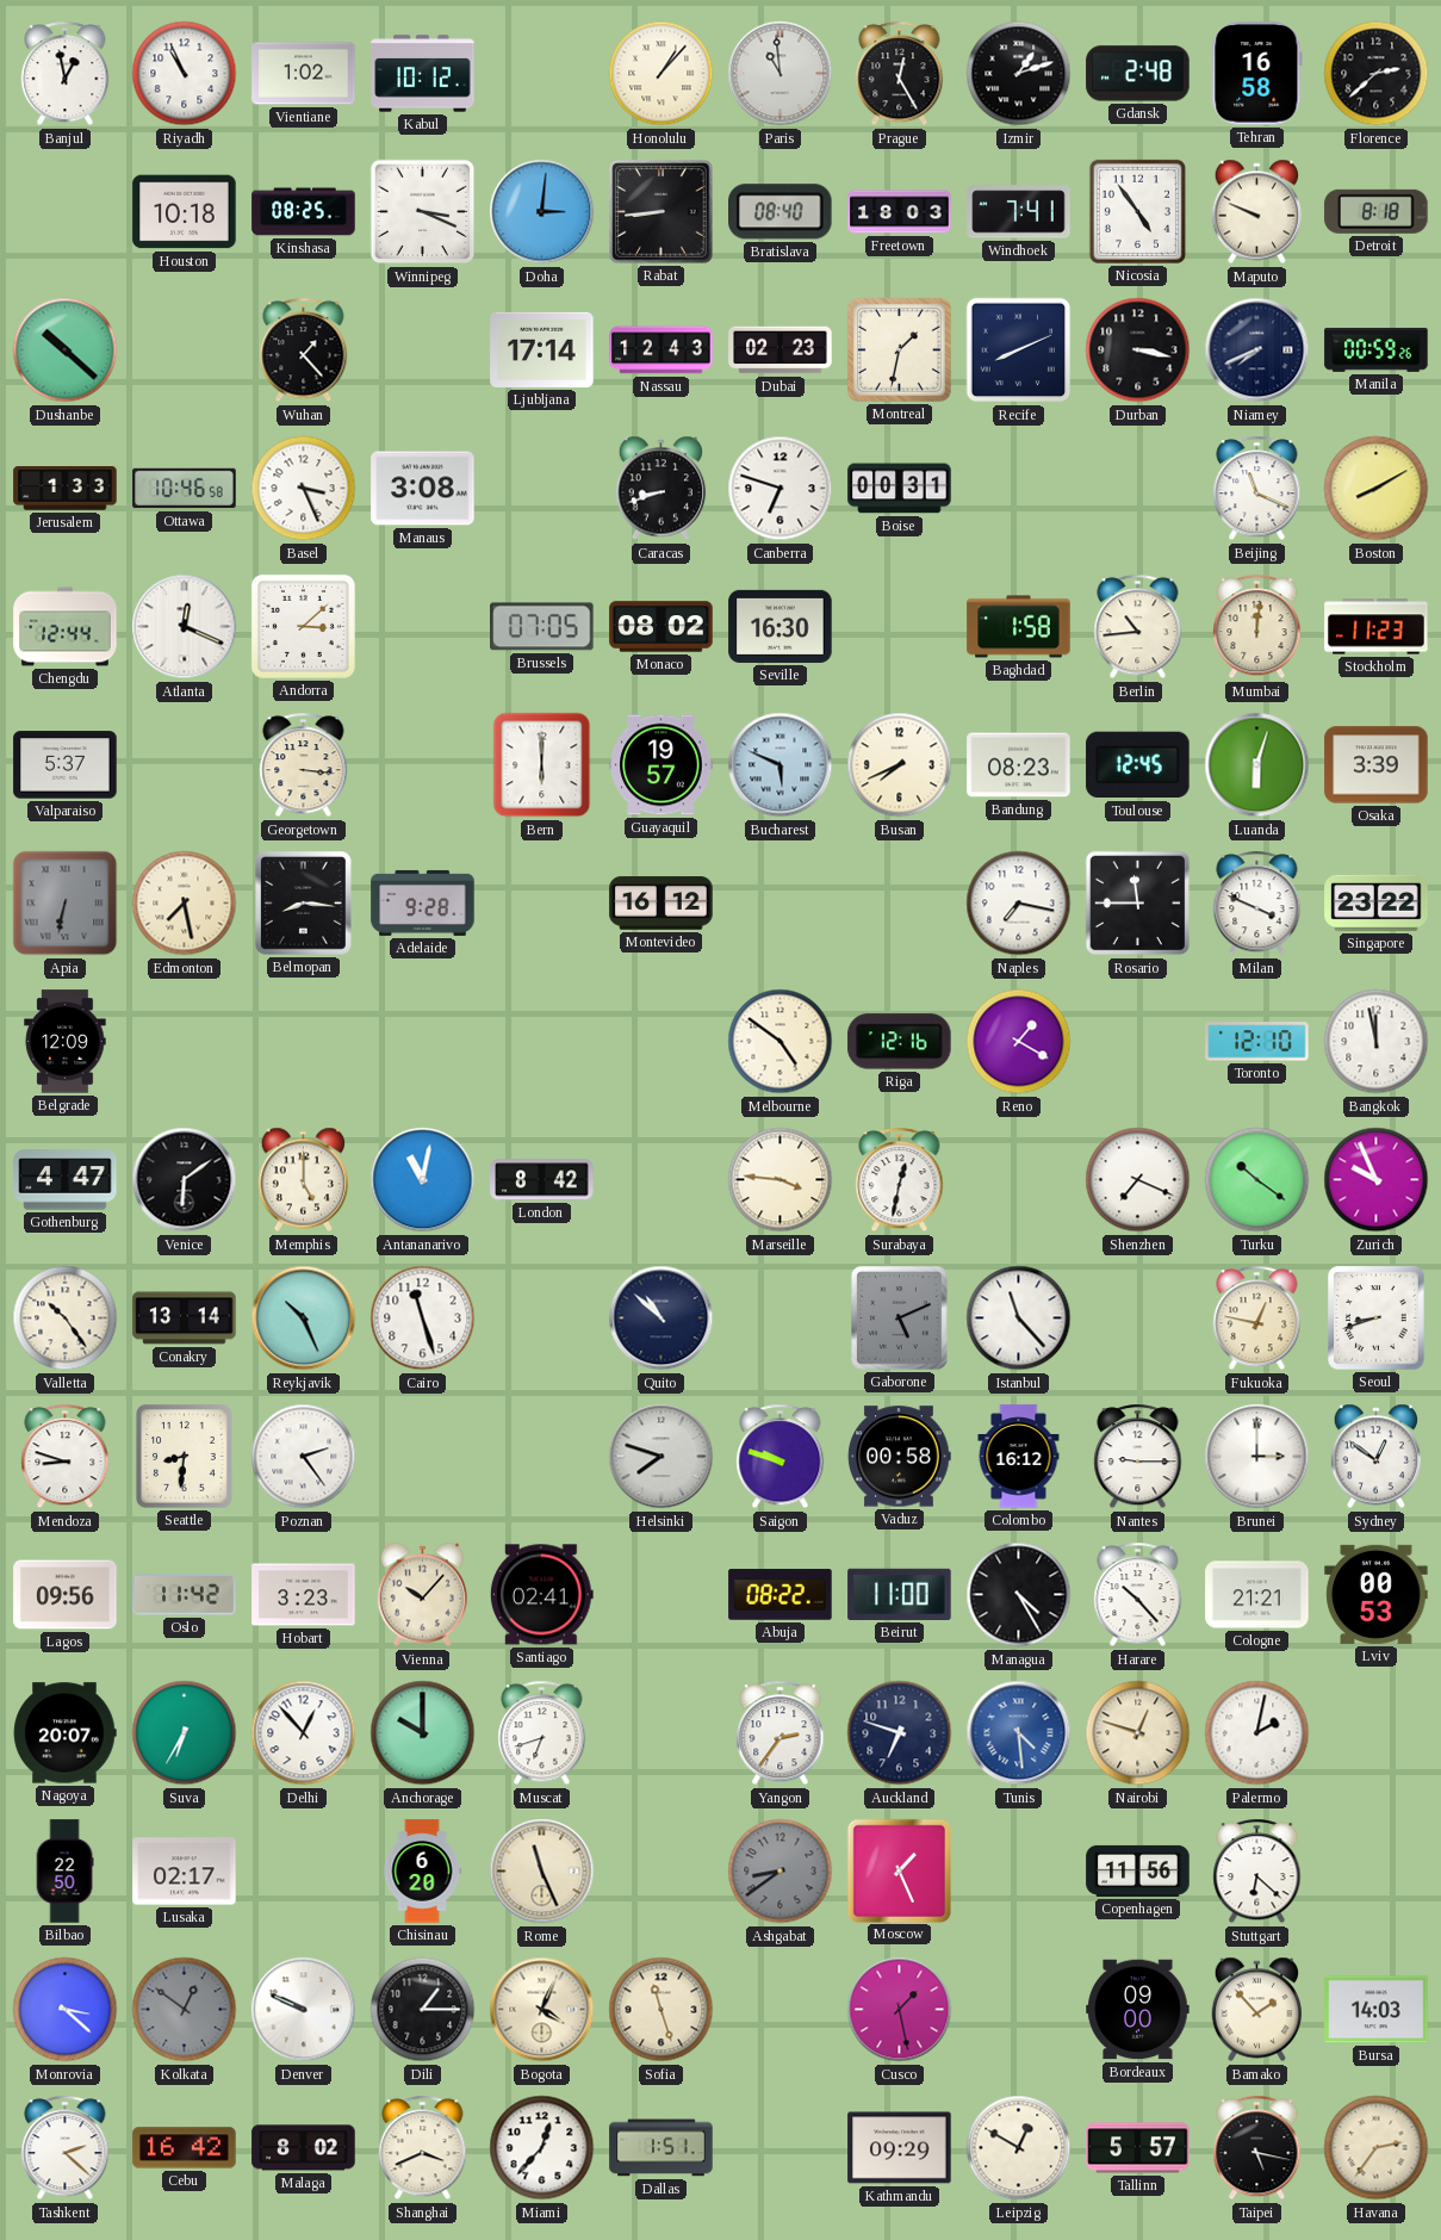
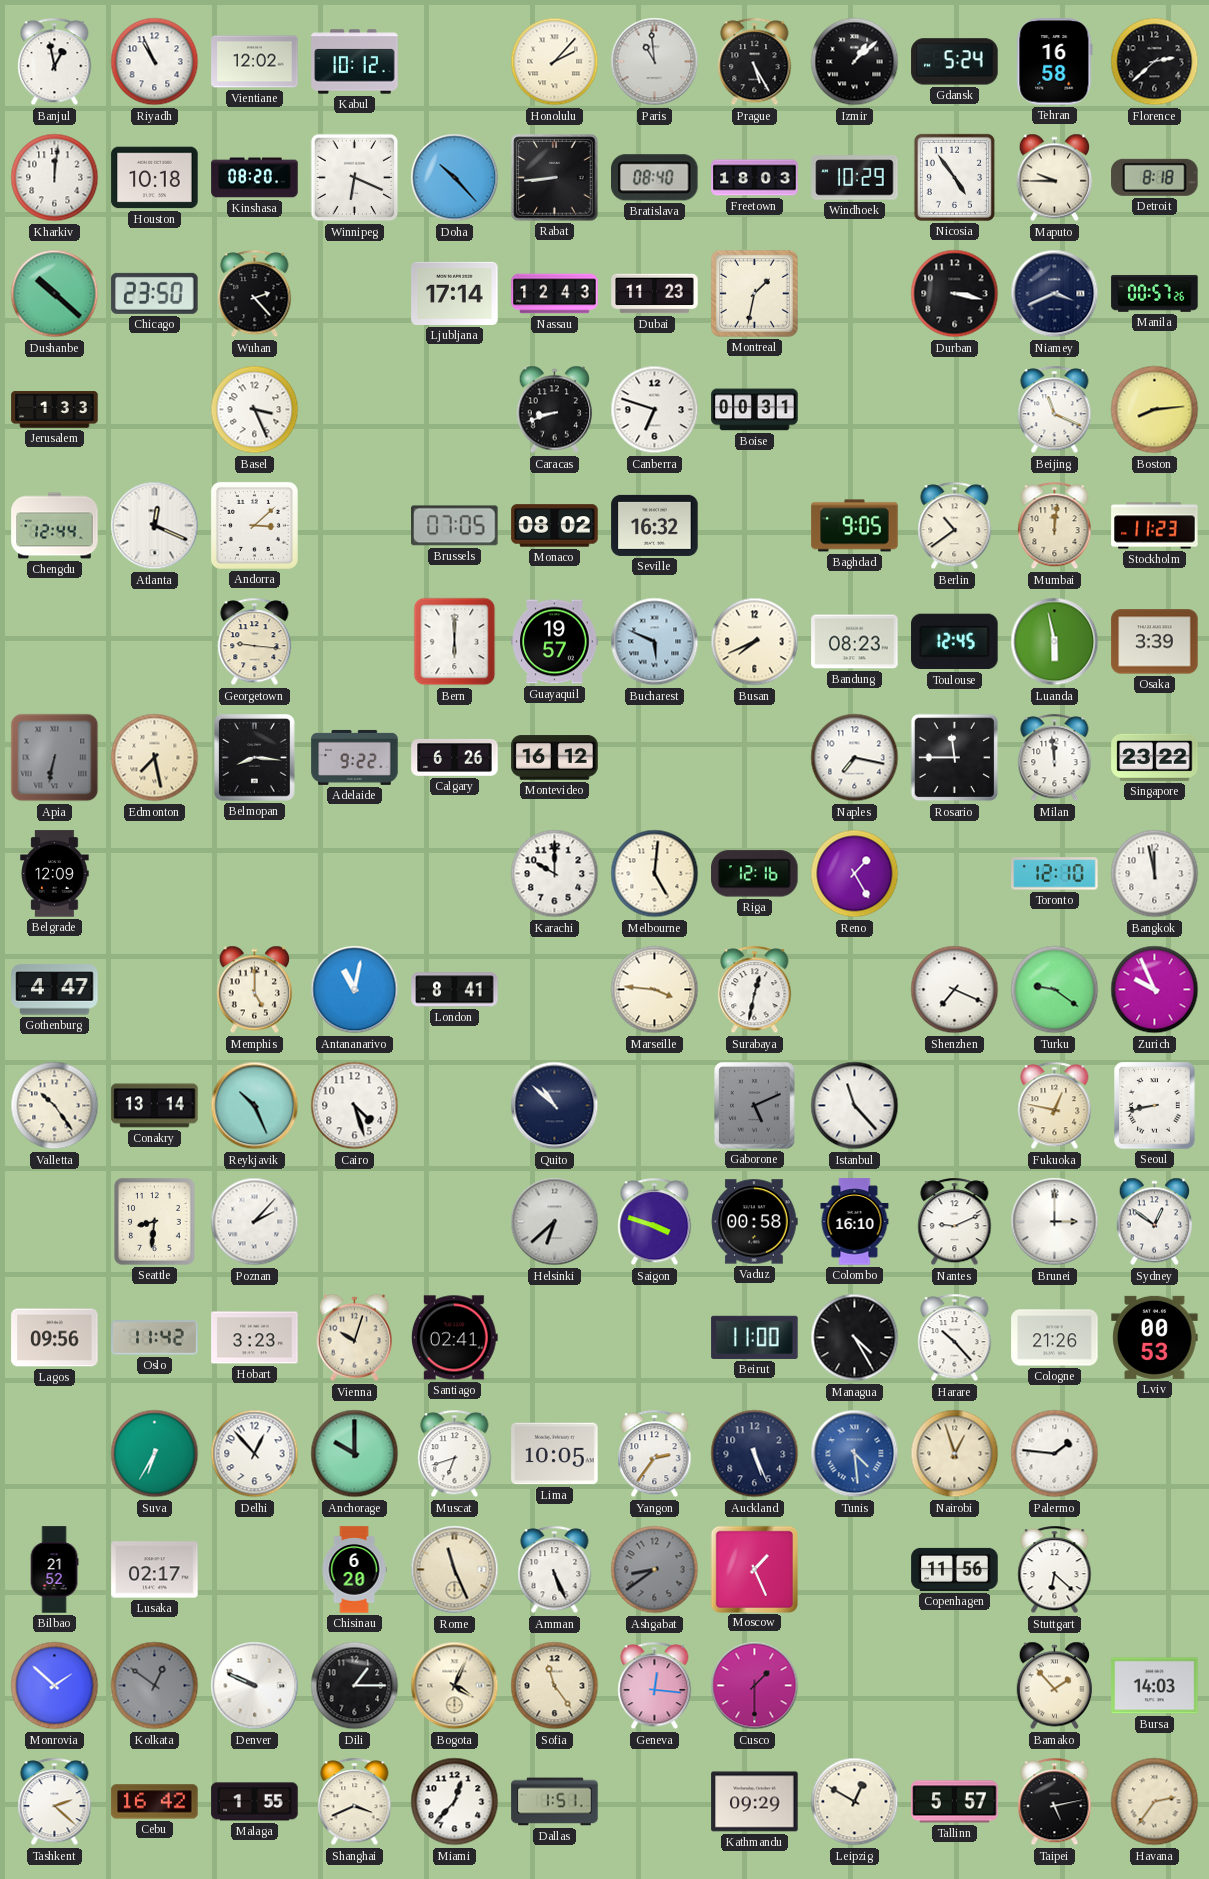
Vientiane: 1:02 -> 12:02 (255, 62)
Honolulu: 1:07 -> 2:07 (555, 62)
Prague: 12:25 -> 5:25 (755, 62)
Izmir: 1:12 -> 1:08 (855, 62)
Gdansk: 2:48 -> 5:24 (955, 62)
Kharkiv: none -> 12:01 (55, 178)
Kinshasa: 08:25 -> 08:20 (255, 178)
Winnipeg: 3:19 -> 6:19 (355, 178)
Doha: 3:01 -> 10:23 (455, 178)
Windhoek: 7:41 -> 10:29 (855, 178)
Maputo: 9:49 -> 9:45 (1055, 178)
Chicago: none -> 23:50 (155, 293)
Wuhan: 1:23 -> 2:23 (255, 294)
Dubai: 02:23 -> 11:23 (655, 294)
Recife: 8:11 -> none (1019, 350)
Niamey: 7:41 -> 3:41 (1055, 294)
Manila: 00:59 -> 00:57 (1155, 293)
Ottawa: 10:46 -> none (185, 489)
Manaus: 3:08 -> none (423, 489)
Boston: 8:10 -> 8:14 (1155, 410)
Seville: 16:30 -> 16:32 (655, 525)
Baghdad: 1:58 -> 9:05 (855, 526)
Berlin: 10:44 -> 10:39 (955, 526)
Valparaiso: 5:37 -> none (66, 765)
Georgetown: 3:16 -> 9:16 (255, 642)
Luanda: 6:03 -> 5:58 (1055, 642)
Adelaide: 9:28 -> 9:22 (355, 757)
Calgary: none -> 6:26 (455, 757)
Milan: 3:49 -> 11:59 (1055, 758)
Karachi: none -> 10:00 (555, 874)
Melbourne: 4:51 -> 5:01 (655, 874)
Reno: 1:20 -> 1:25 (855, 874)
Venice: 6:09 -> none (185, 1180)
London: 8:42 -> 8:41 (455, 990)
Turku: 10:21 -> 9:21 (1055, 990)
Cairo: 11:27 -> 4:27 (355, 1106)
Seoul: 8:42 -> 8:43 (1155, 1106)
Mendoza: 8:48 -> none (66, 1457)
Poznan: 2:24 -> 2:07 (255, 1222)
Helsinki: 7:48 -> 6:38 (555, 1222)
Saigon: 9:48 -> 3:48 (655, 1222)
Colombo: 16:12 -> 16:10 (855, 1222)
Nantes: 9:15 -> 9:11 (955, 1222)
Vienna: 10:07 -> 10:03 (355, 1338)
Abuja: 08:22 -> none (781, 1595)
Cologne: 21:21 -> 21:26 (1055, 1338)
Nagoya: 20:07 -> none (64, 1733)
Lima: none -> 10:05 (555, 1454)
Auckland: 6:48 -> 5:26 (755, 1454)
Nairobi: 12:48 -> 12:57 (955, 1454)
Palermo: 2:02 -> 1:46 (1055, 1454)
Bilbao: 22:50 -> 21:52 (54, 1570)
Amman: none -> 5:26 (555, 1570)
Monrovia: 3:22 -> 1:52 (55, 1686)
Sofia: 11:27 -> 11:24 (555, 1686)
Geneva: none -> 12:16 (655, 1686)
Cusco: 1:28 -> 1:30 (755, 1686)
Bordeaux: 09:00 -> none (1138, 2010)
Malaga: 8:02 -> 1:55 (255, 1802)
Taipei: 5:17 -> 5:13 (1055, 1802)
